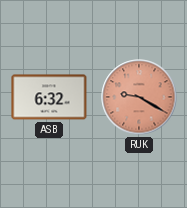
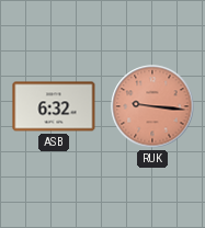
RUK: 9:20 -> 9:16 (152, 106)
